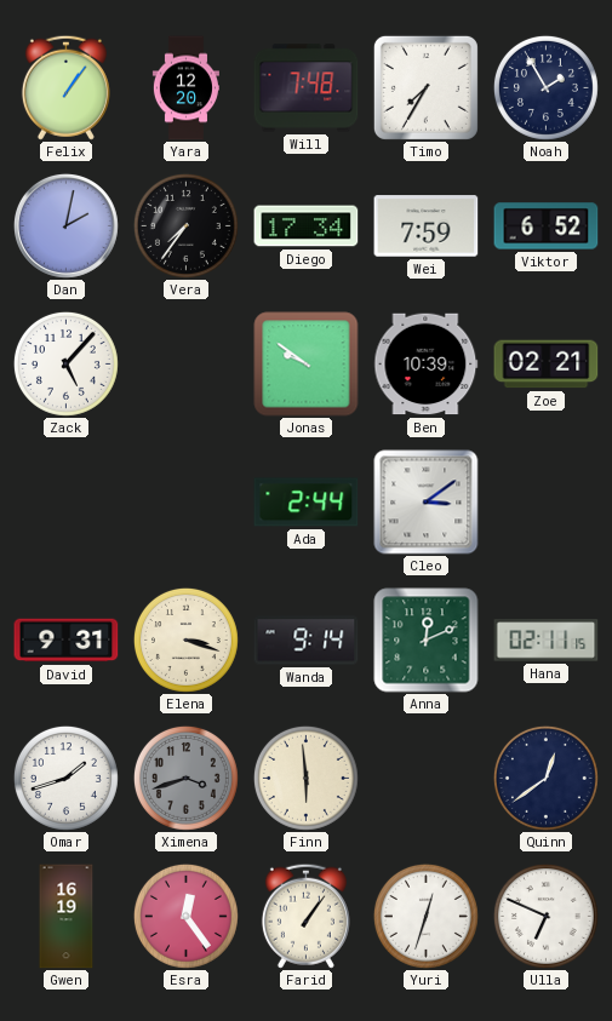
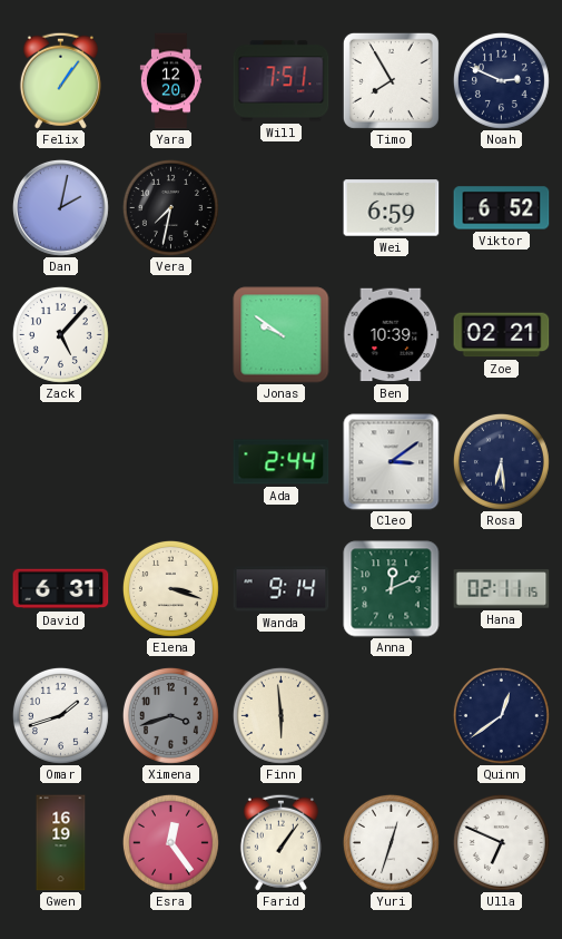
Will: 7:48 -> 7:51 (282, 81)
Timo: 7:35 -> 7:55 (391, 80)
Noah: 1:55 -> 2:49 (501, 80)
Vera: 7:36 -> 7:32 (170, 207)
Diego: 17:34 -> none (307, 226)
Wei: 7:59 -> 6:59 (392, 208)
Rosa: none -> 6:29 (501, 461)
David: 9:31 -> 6:31 (61, 589)
